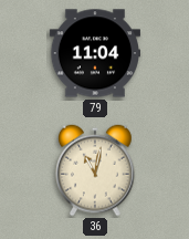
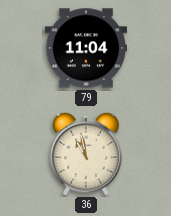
36: 11:02 -> 10:58 (86, 154)
